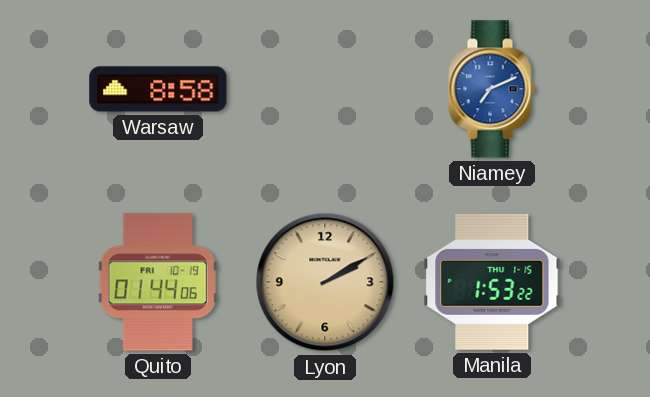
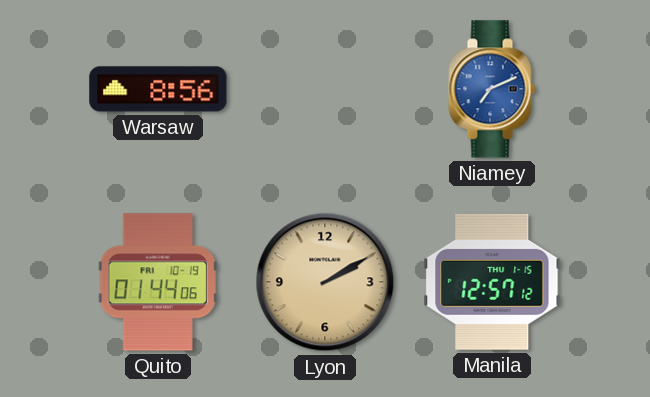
Warsaw: 8:58 -> 8:56 (158, 89)
Manila: 1:53 -> 12:57 (492, 282)
